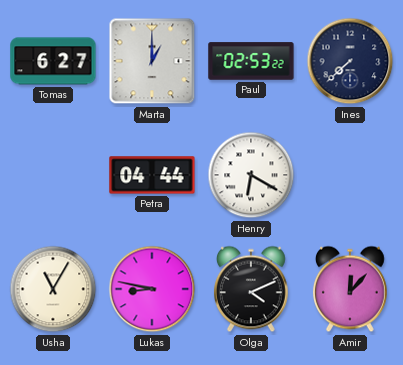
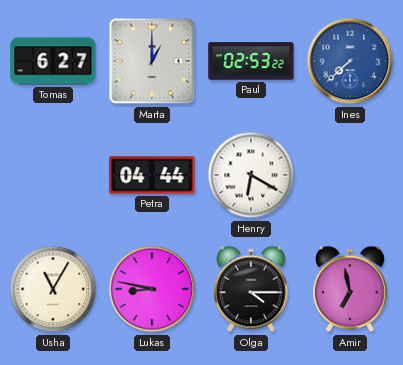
Ines dial: navy -> blue (350, 61)
Olga: 4:11 -> 4:15 (251, 289)
Amir: 12:07 -> 6:58 (350, 289)
